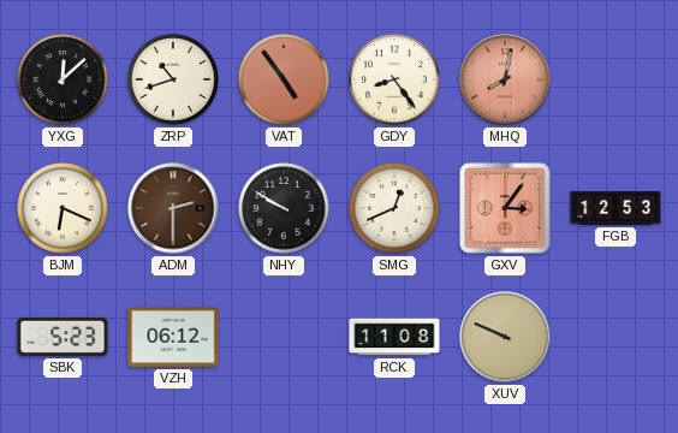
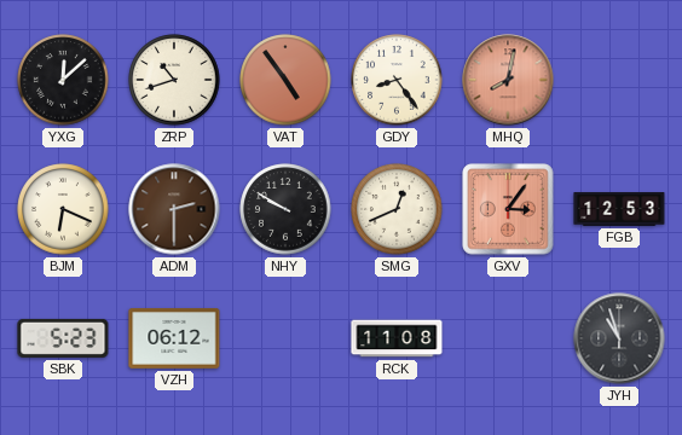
XUV: 9:49 -> none (505, 337)
JYH: none -> 10:57 (619, 338)
